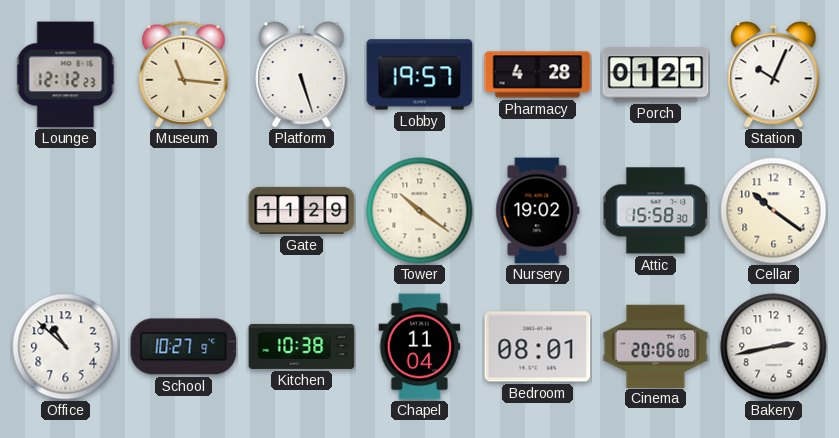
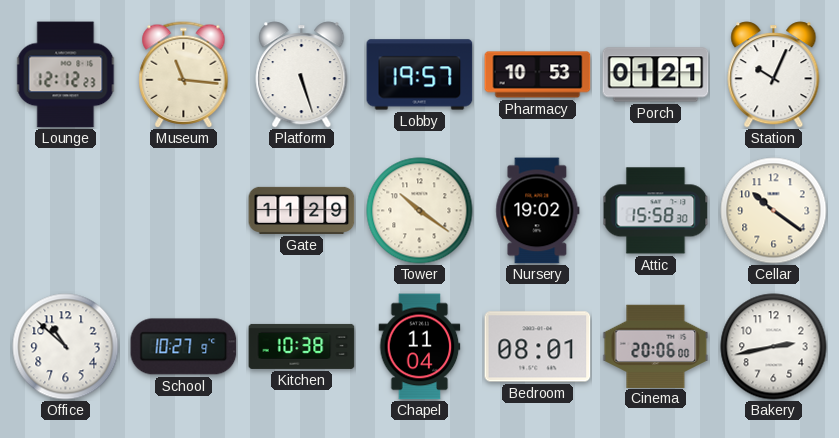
Pharmacy: 4:28 -> 10:53 (538, 75)
